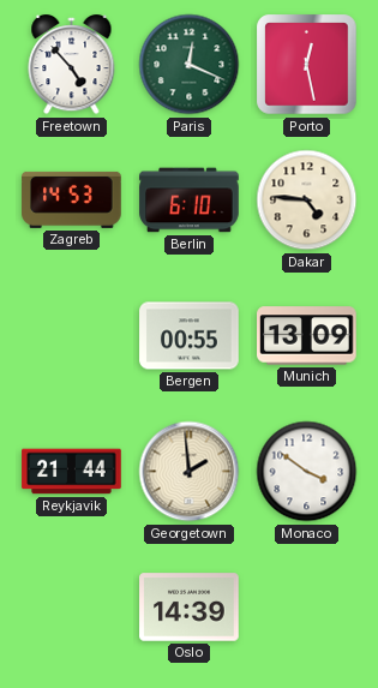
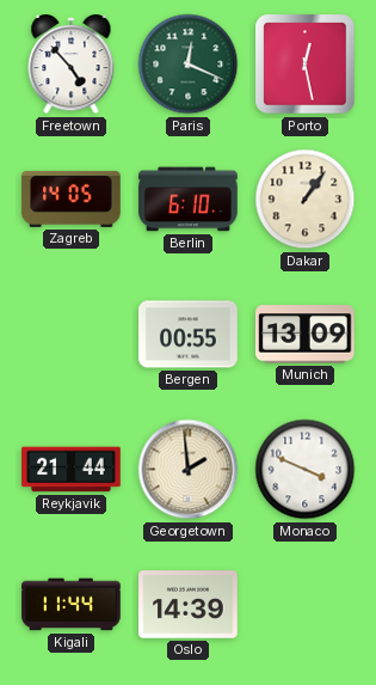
Zagreb: 14:53 -> 14:05 (72, 198)
Dakar: 4:46 -> 1:06 (306, 200)
Monaco: 3:51 -> 3:49 (306, 470)
Kigali: none -> 11:44 (72, 605)
